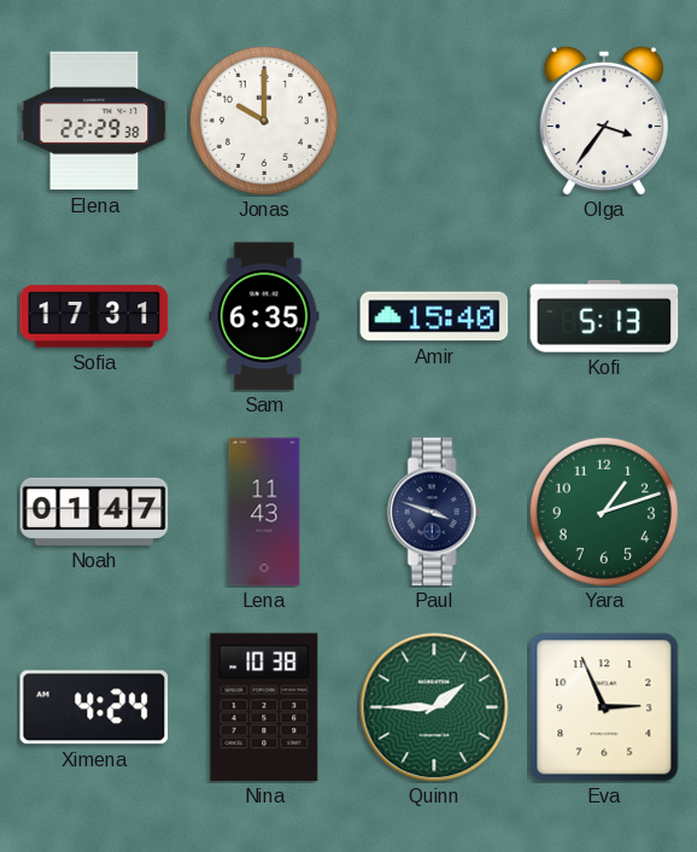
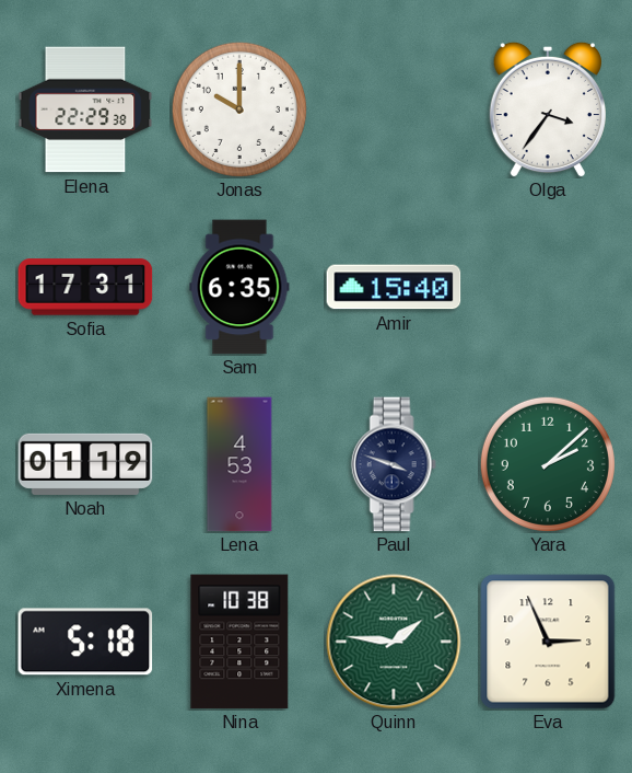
Kofi: 5:13 -> none (604, 317)
Noah: 01:47 -> 01:19 (85, 464)
Lena: 11:43 -> 4:53 (239, 464)
Yara: 1:12 -> 2:08 (548, 464)
Ximena: 4:24 -> 5:18 (85, 642)
Quinn: 1:45 -> 1:46 (394, 642)
